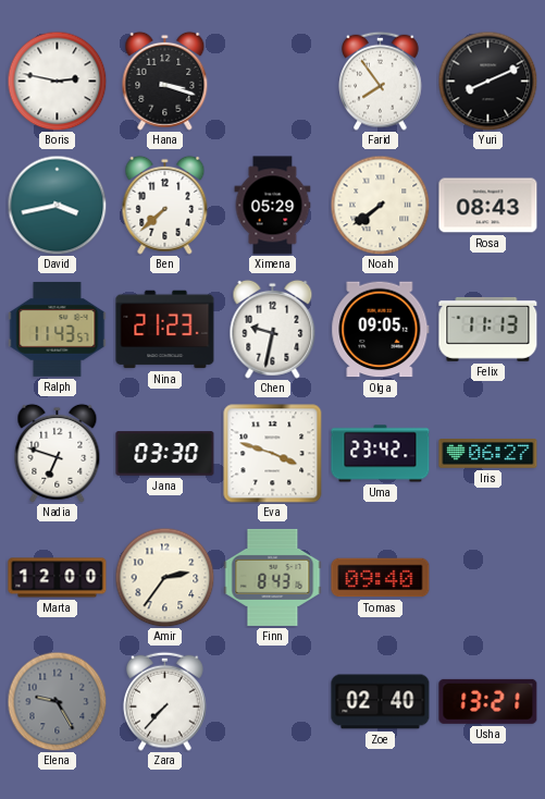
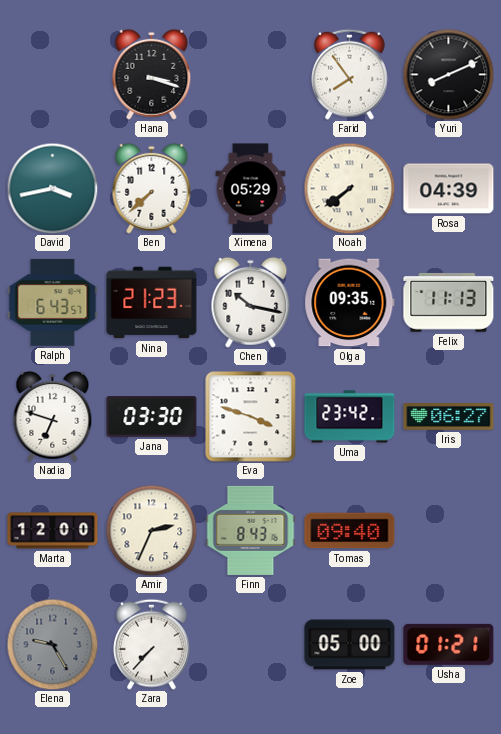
Boris: 2:47 -> none (57, 81)
Rosa: 08:43 -> 04:39 (449, 189)
Ralph: 11:43 -> 6:43 (53, 302)
Chen: 9:32 -> 10:17 (251, 302)
Olga: 09:05 -> 09:35 (350, 303)
Amir: 2:36 -> 2:34 (151, 530)
Zoe: 02:40 -> 05:00 (350, 645)
Usha: 13:21 -> 01:21 (449, 644)
